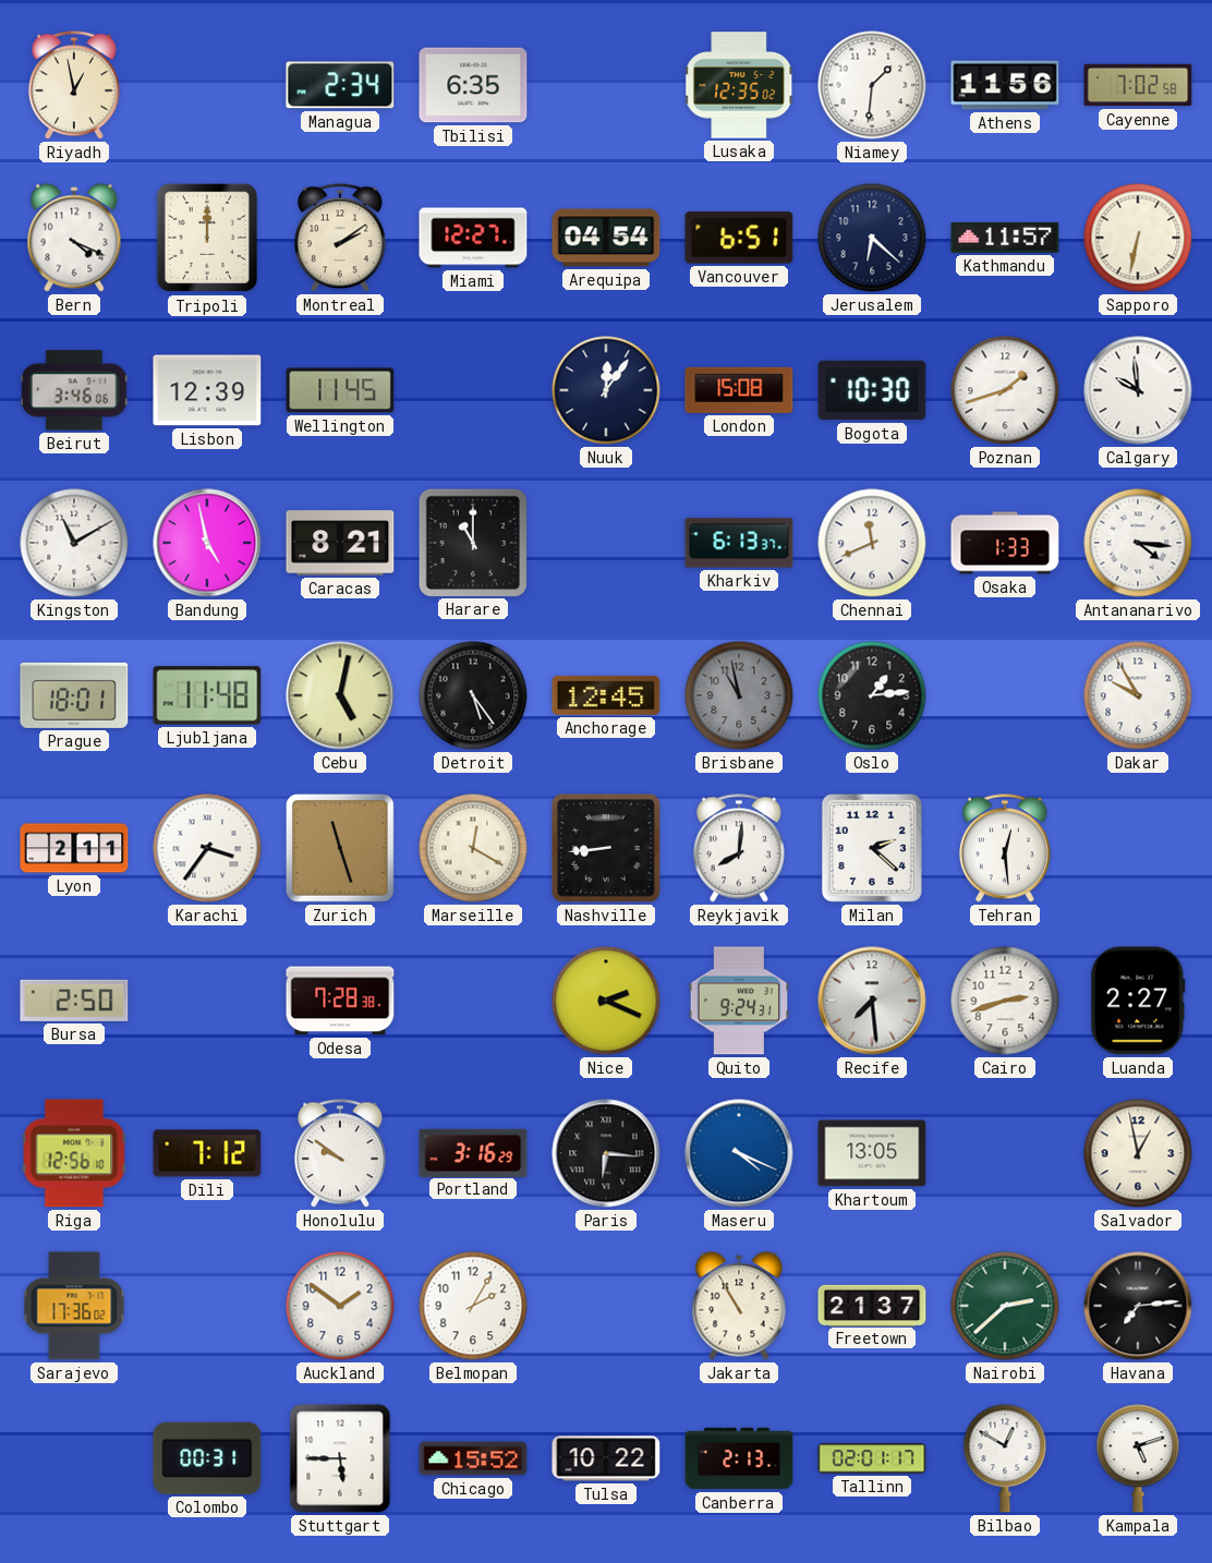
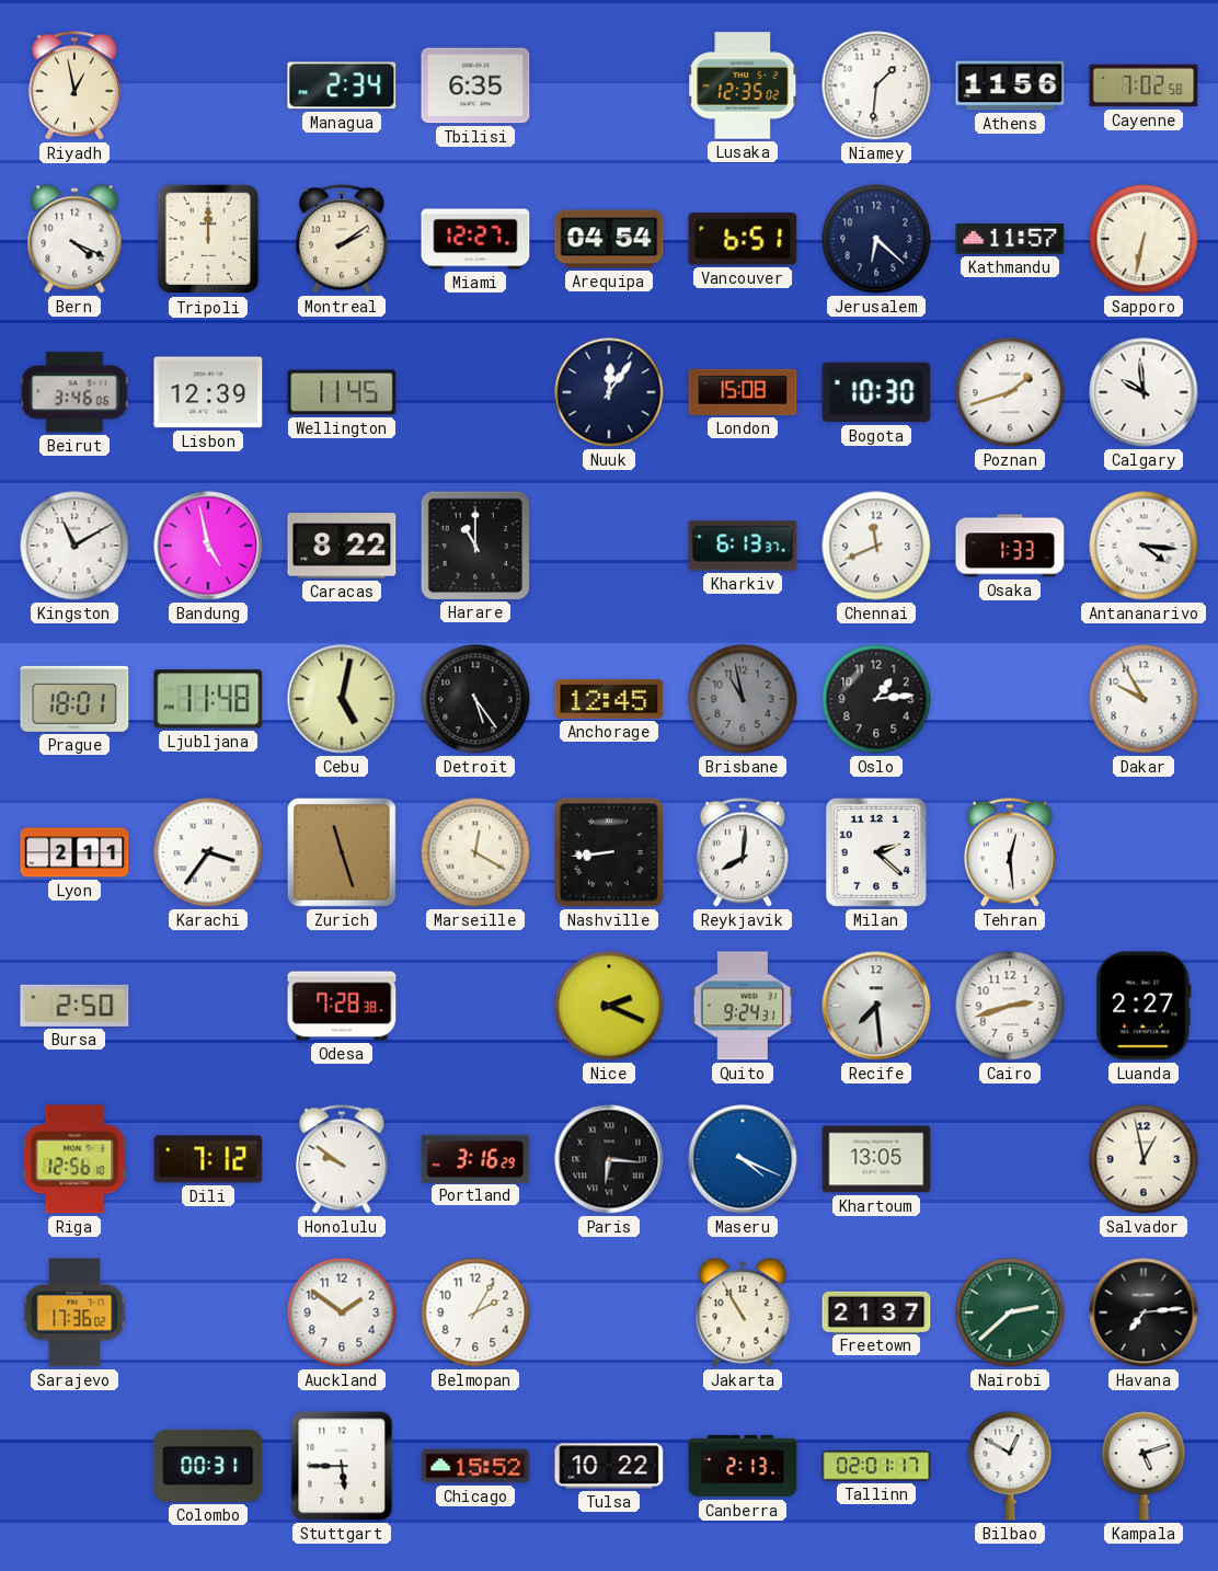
Caracas: 8:21 -> 8:22 (342, 546)
